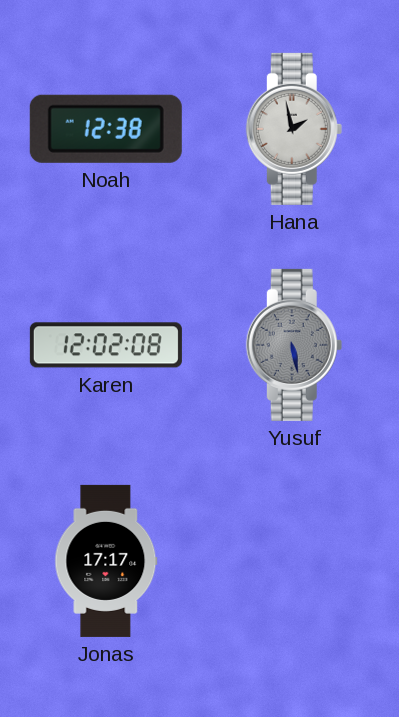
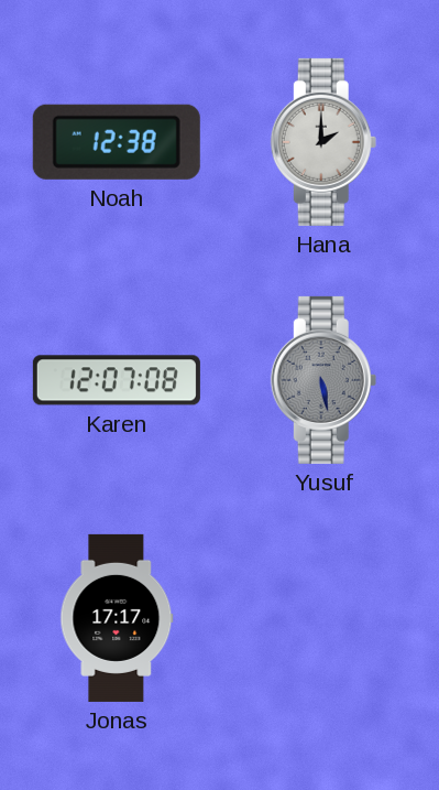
Hana: 1:58 -> 2:00 (323, 142)
Karen: 12:02 -> 12:07 (117, 380)
